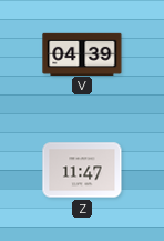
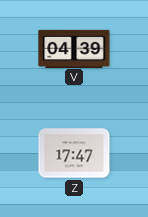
Z: 11:47 -> 17:47 (74, 153)
